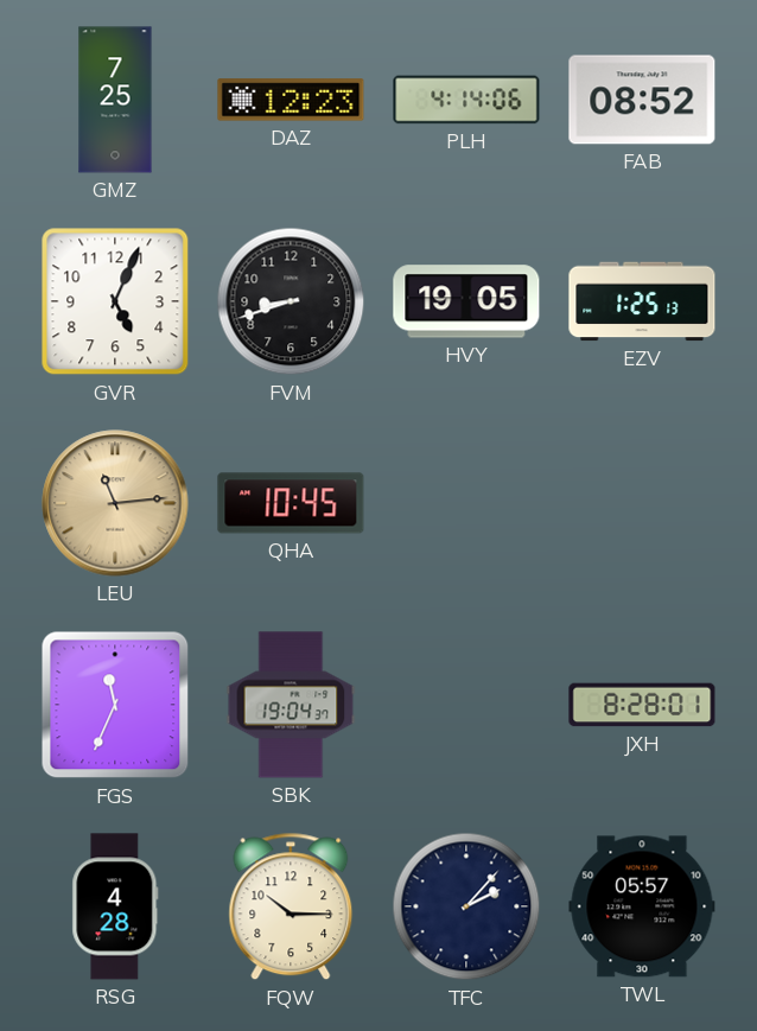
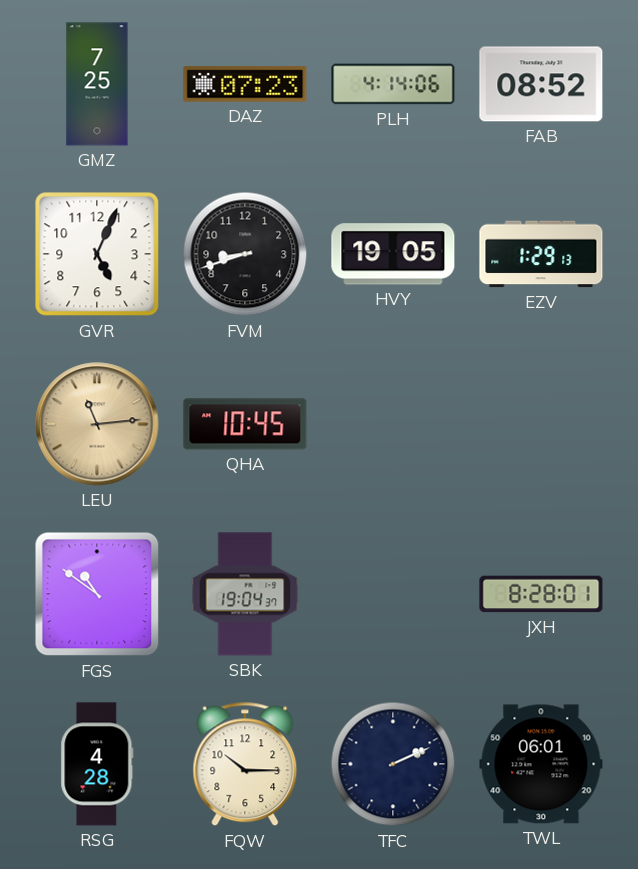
DAZ: 12:23 -> 07:23 (245, 84)
EZV: 1:25 -> 1:29 (541, 254)
FGS: 11:34 -> 10:51 (97, 594)
TFC: 2:07 -> 2:11 (393, 764)
TWL: 05:57 -> 06:01 (541, 764)
